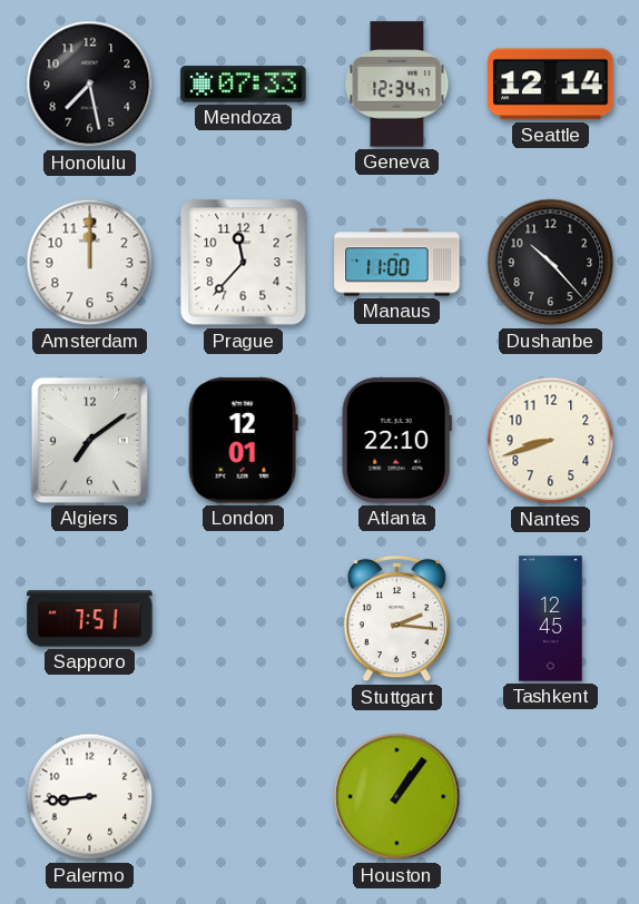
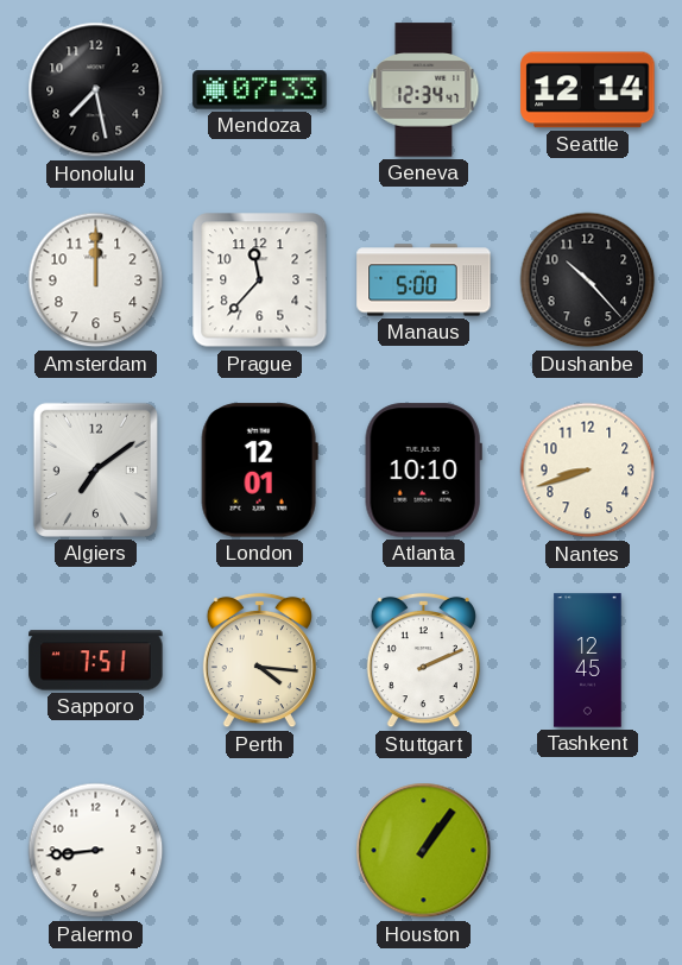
Manaus: 11:00 -> 5:00 (424, 280)
Atlanta: 22:10 -> 10:10 (423, 471)
Perth: none -> 4:16 (259, 661)
Stuttgart: 2:16 -> 2:11 (423, 661)
